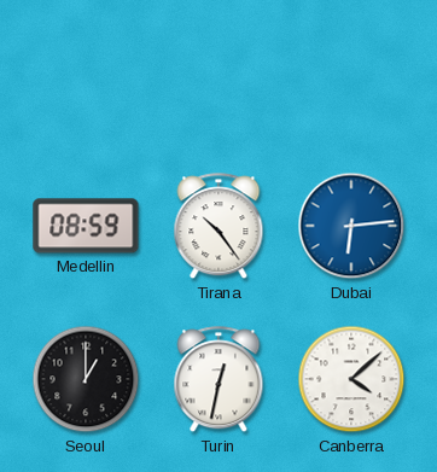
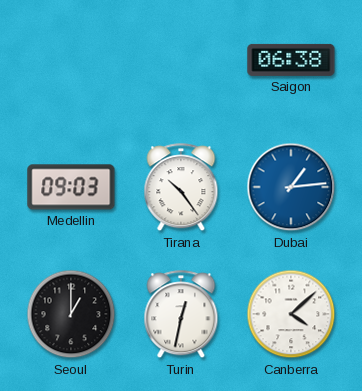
Saigon: none -> 06:38 (291, 60)
Medellin: 08:59 -> 09:03 (71, 187)
Dubai: 6:14 -> 1:14 (291, 187)
